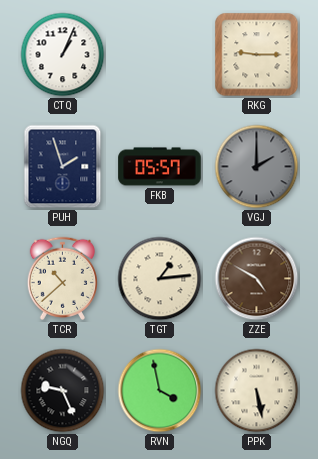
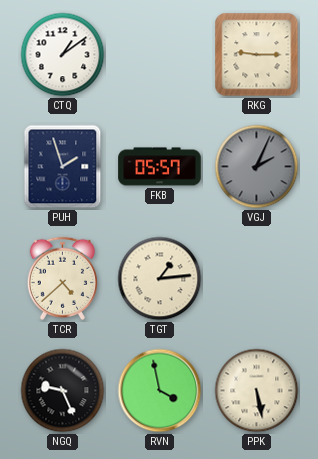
CTQ: 1:04 -> 1:09 (63, 55)
VGJ: 2:00 -> 2:04 (257, 167)
TCR: 10:38 -> 4:38 (62, 278)
ZZE: 4:50 -> none (257, 279)
